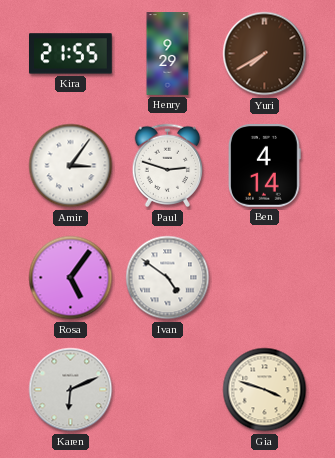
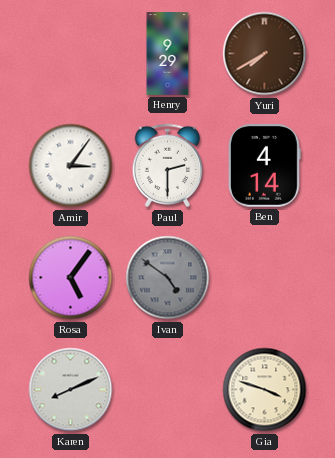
Kira: 21:55 -> none (71, 54)
Paul: 2:48 -> 2:30 (168, 166)
Ivan dial: white -> grey (168, 278)
Karen: 6:11 -> 8:11 (71, 390)
